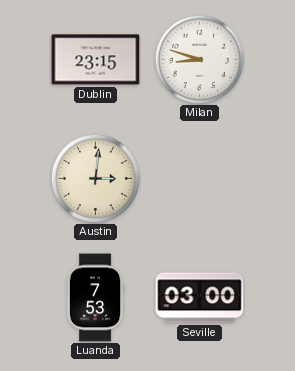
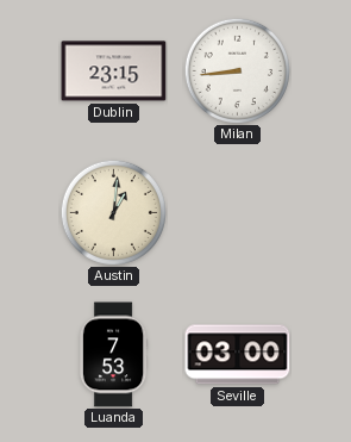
Milan: 8:48 -> 8:44 (237, 70)
Austin: 3:01 -> 1:01 (113, 212)
